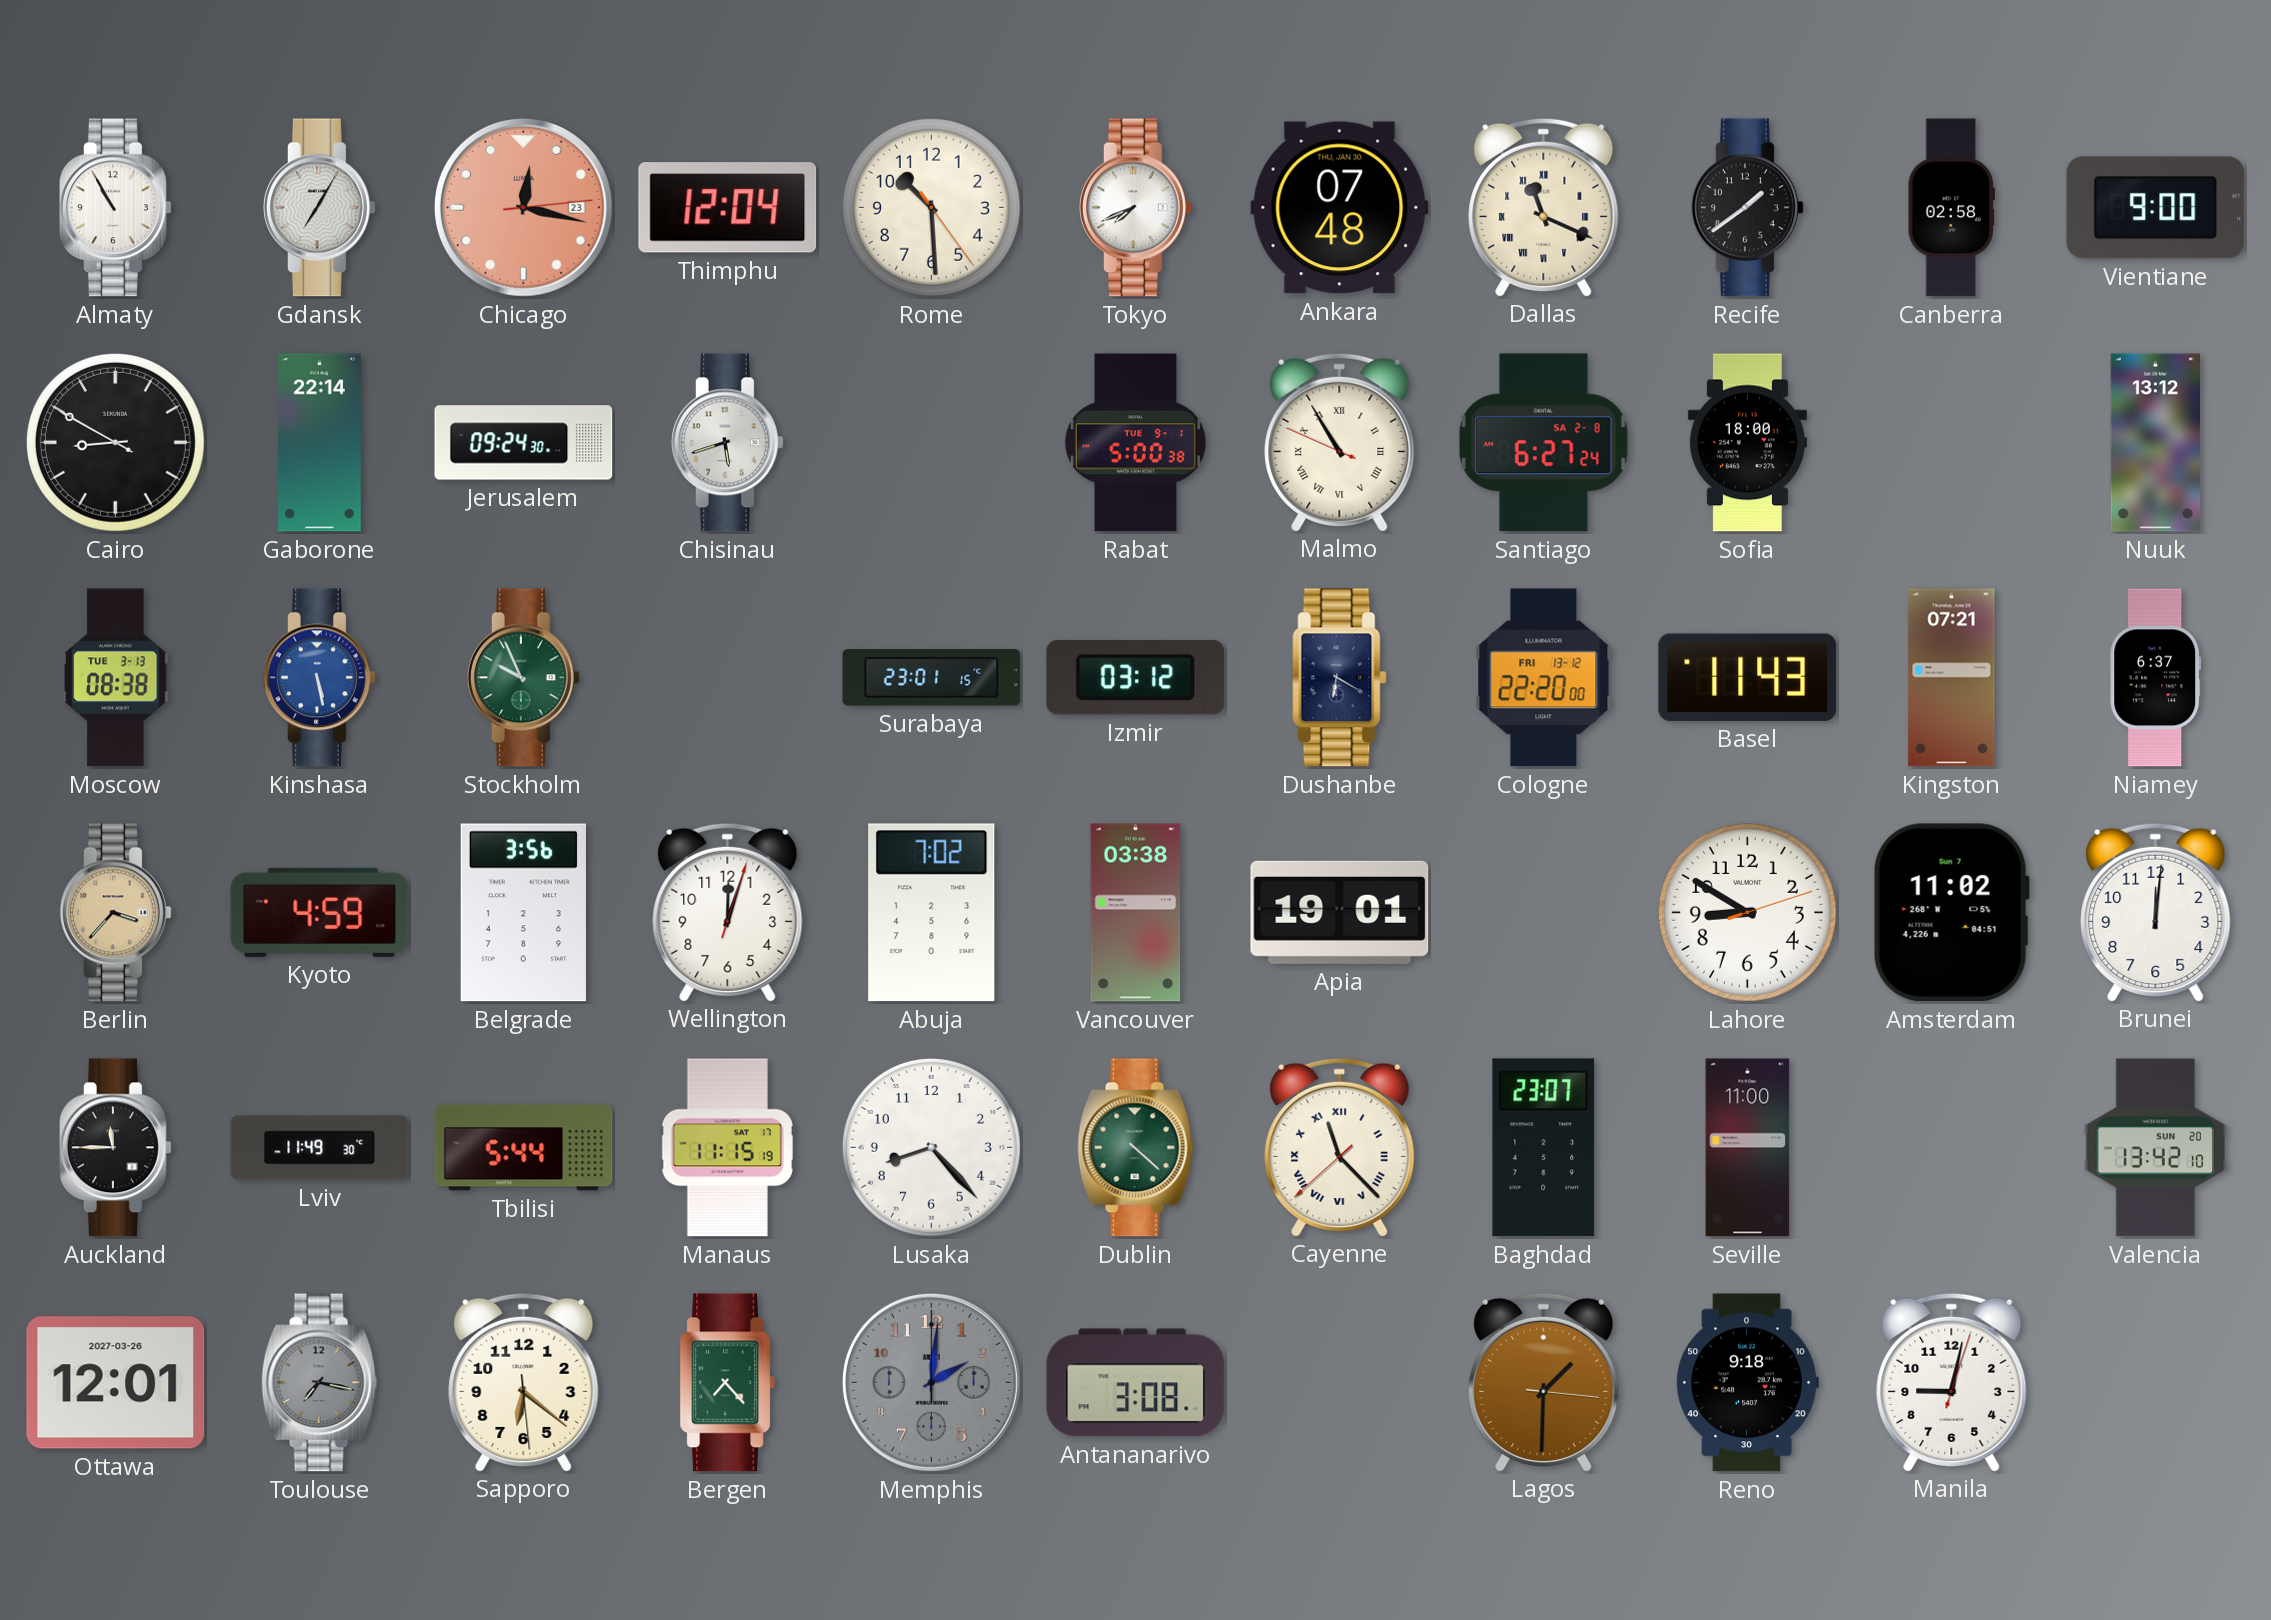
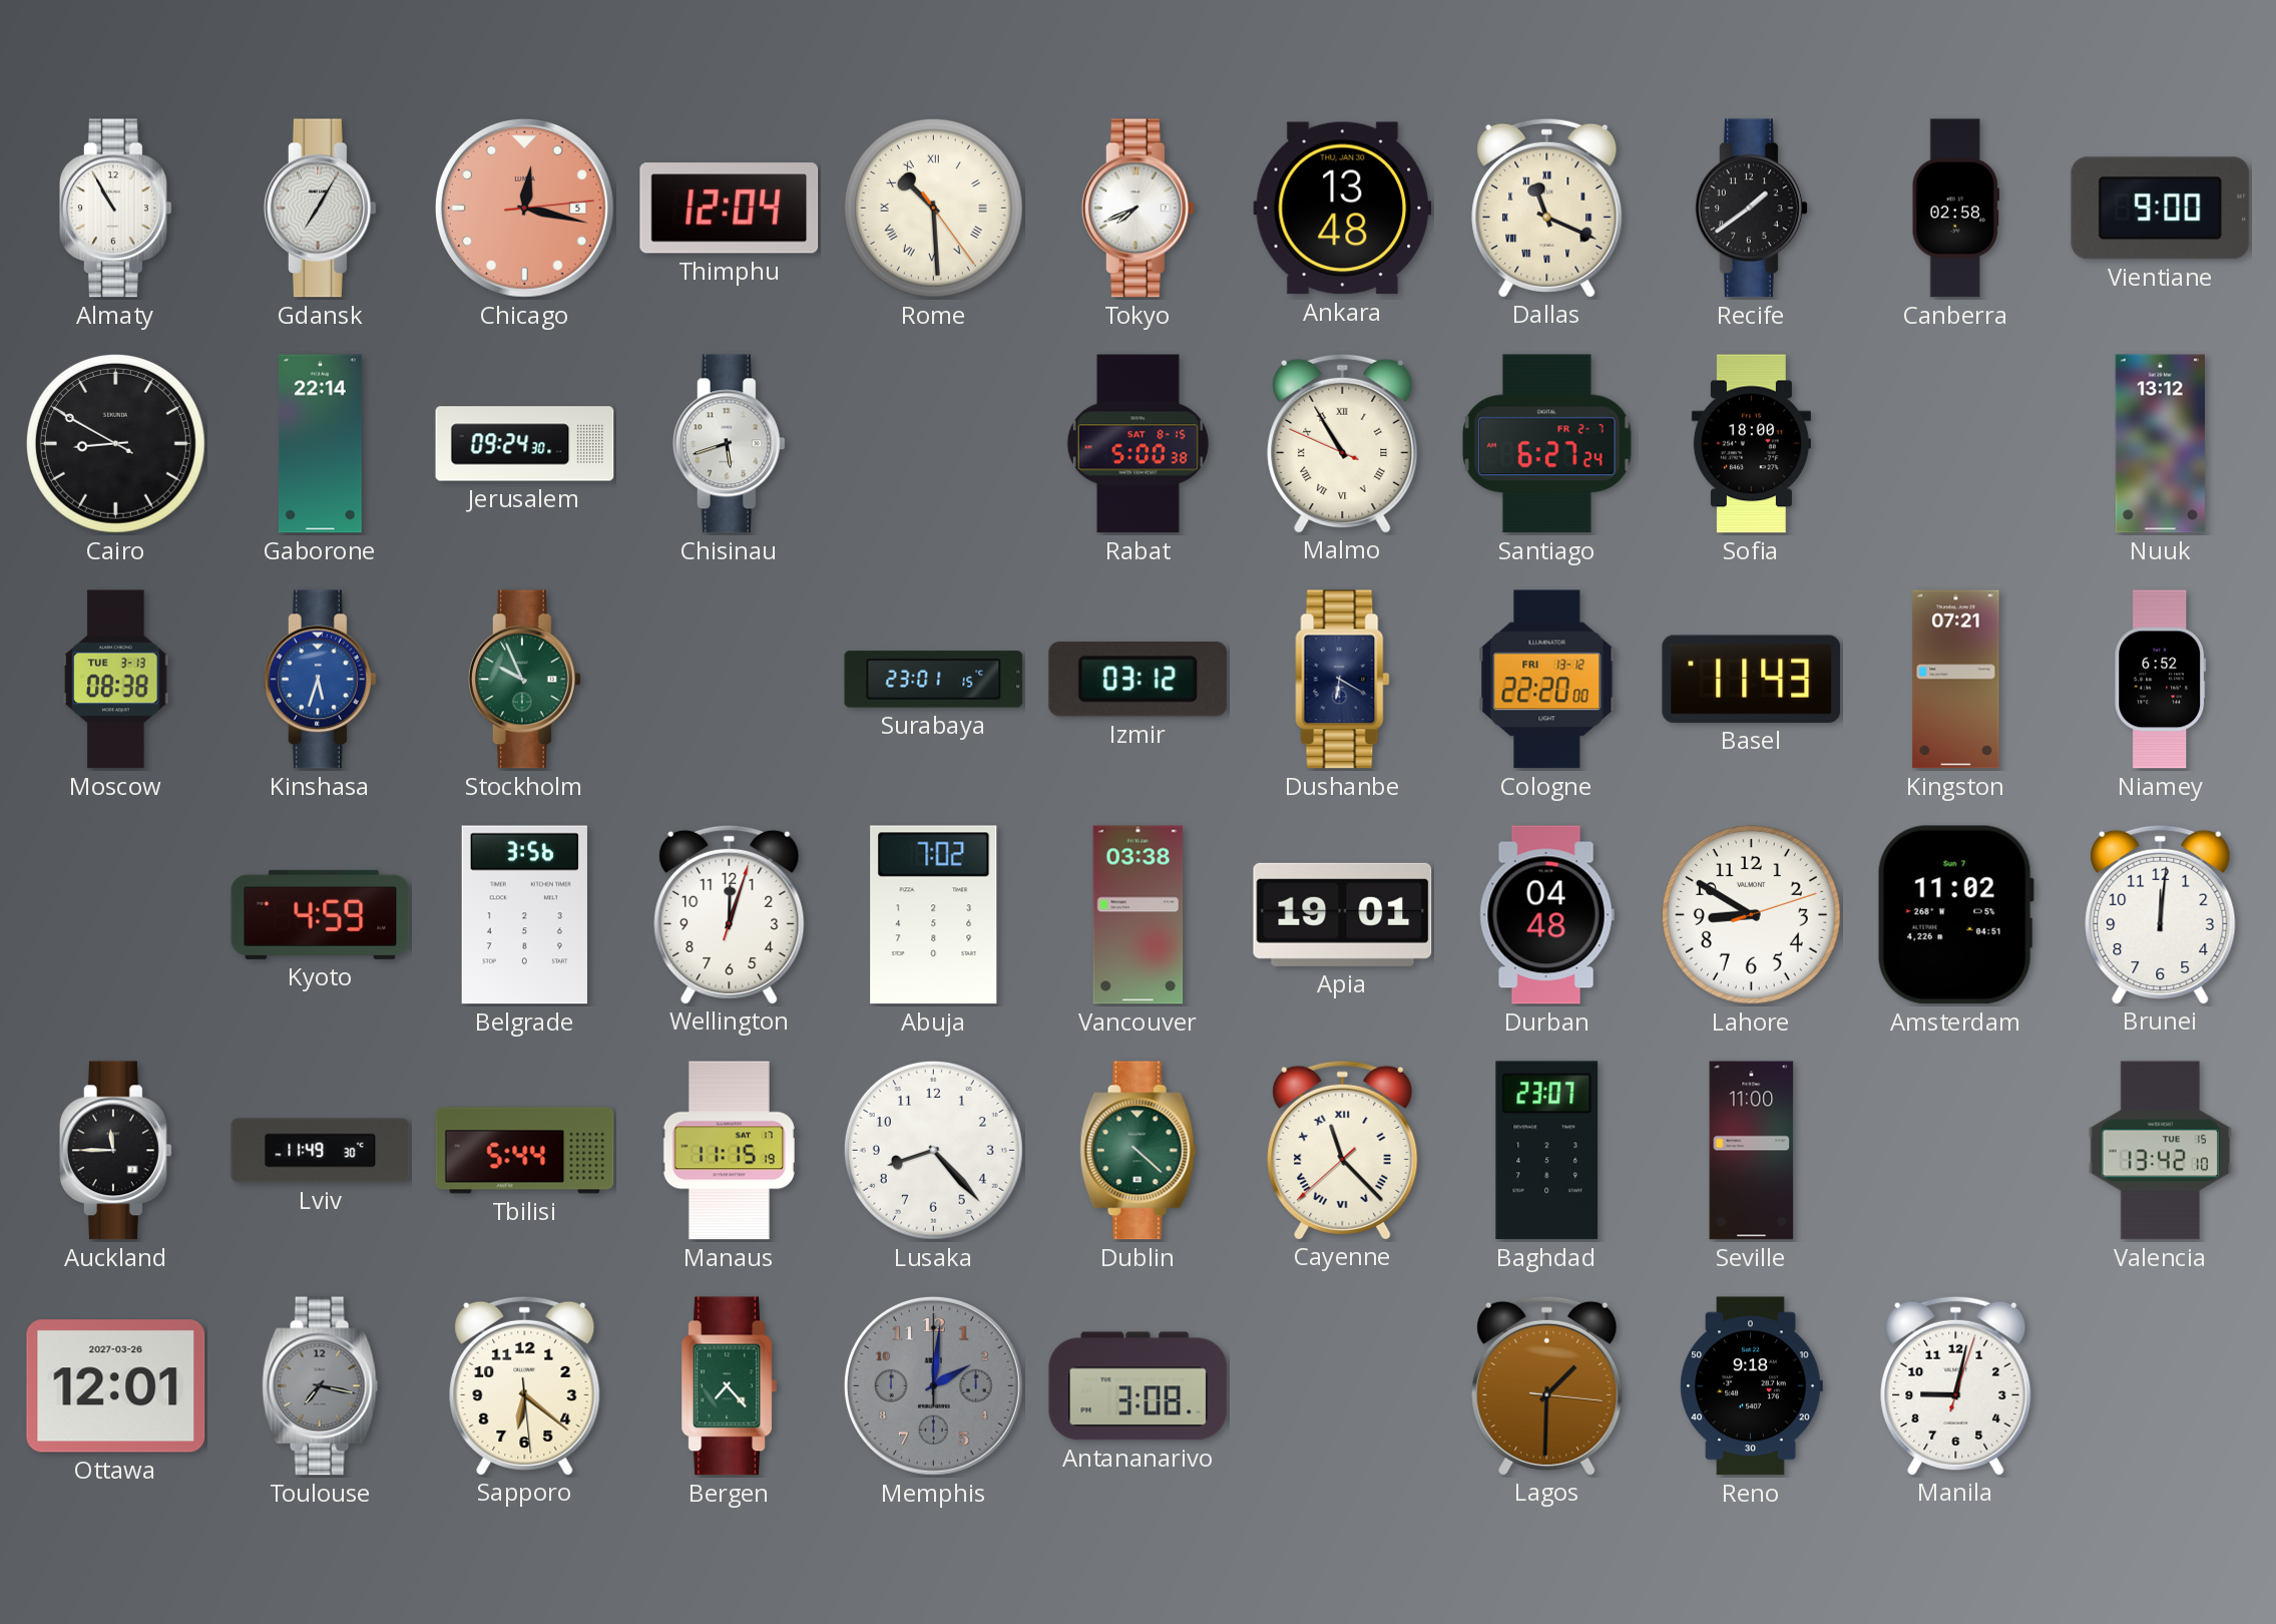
Chicago date: 23 -> 5 (524, 208)
Rome numerals: Arabic -> Roman (933, 208)
Ankara: 07:48 -> 13:48 (1343, 209)
Rabat date: TUE 9-1 -> SAT 8-15 (1137, 444)
Santiago date: SA 2-8 -> FR 2-7 (1546, 444)
Kinshasa: 5:28 -> 5:33 (321, 680)
Niamey: 6:37 -> 6:52 (2161, 680)
Berlin: 3:37 -> none (116, 913)
Durban: none -> 04:48 (1546, 915)
Valencia date: SUN 20 -> TUE 15 (2161, 1151)
